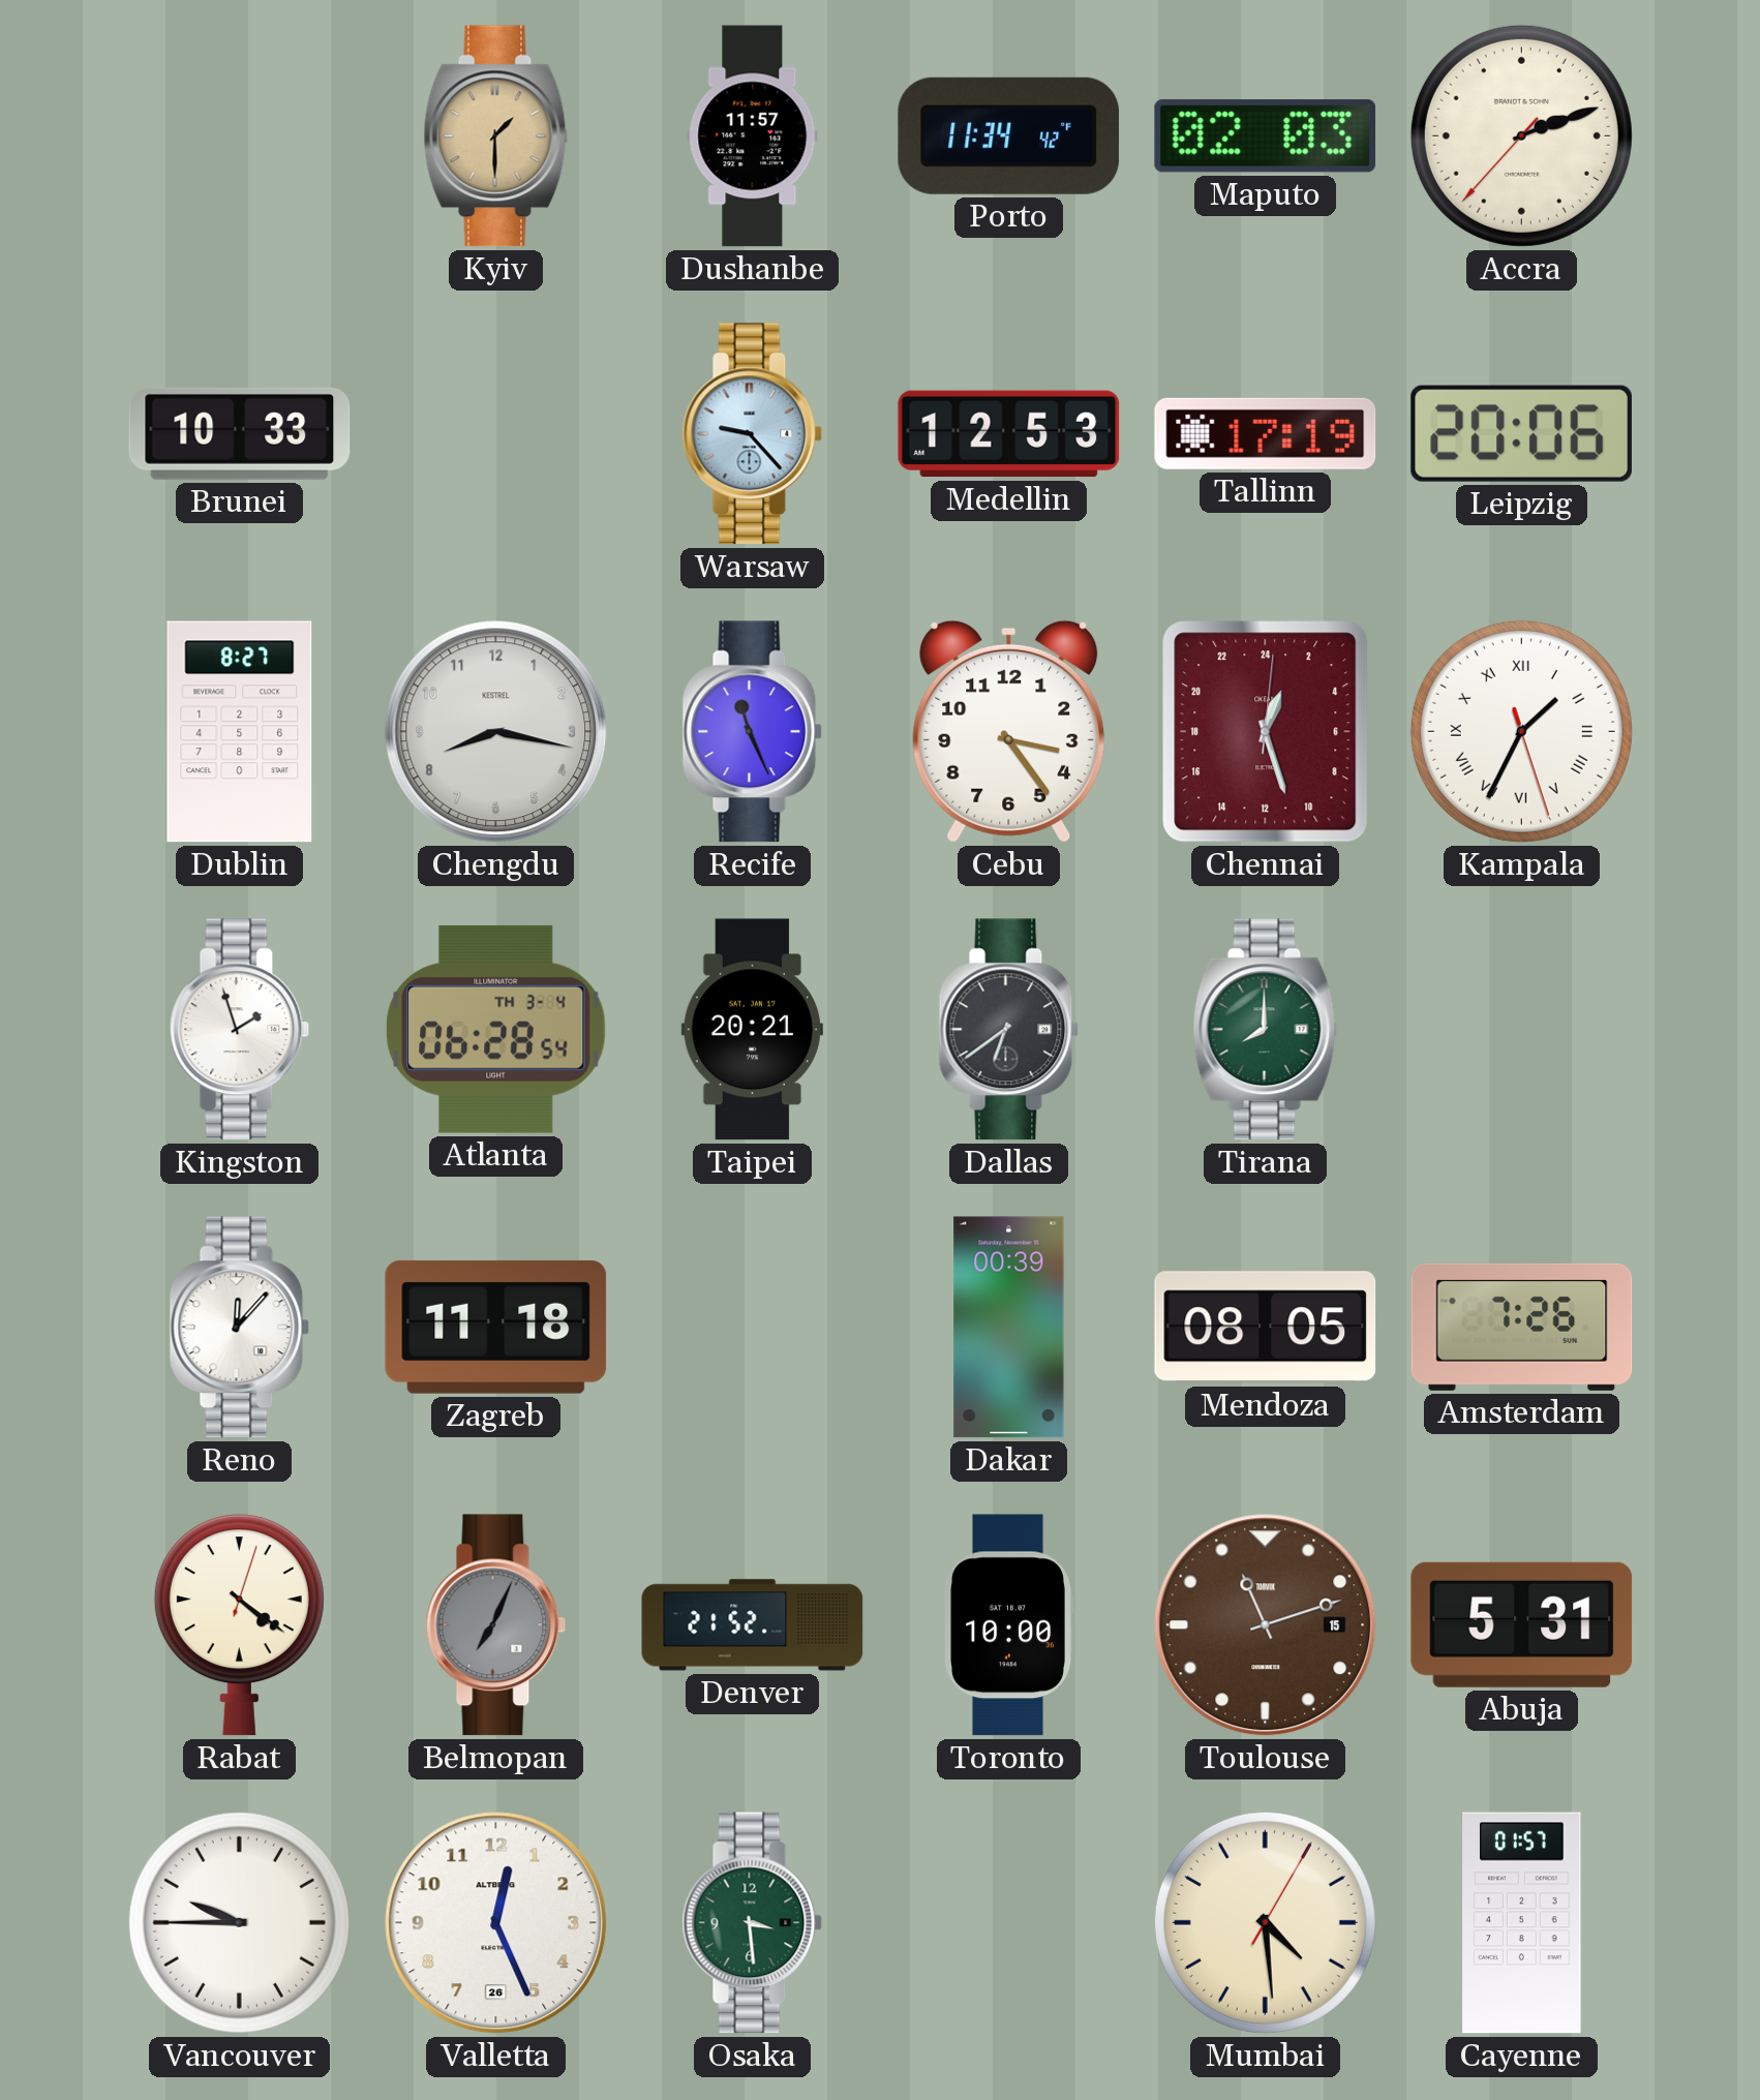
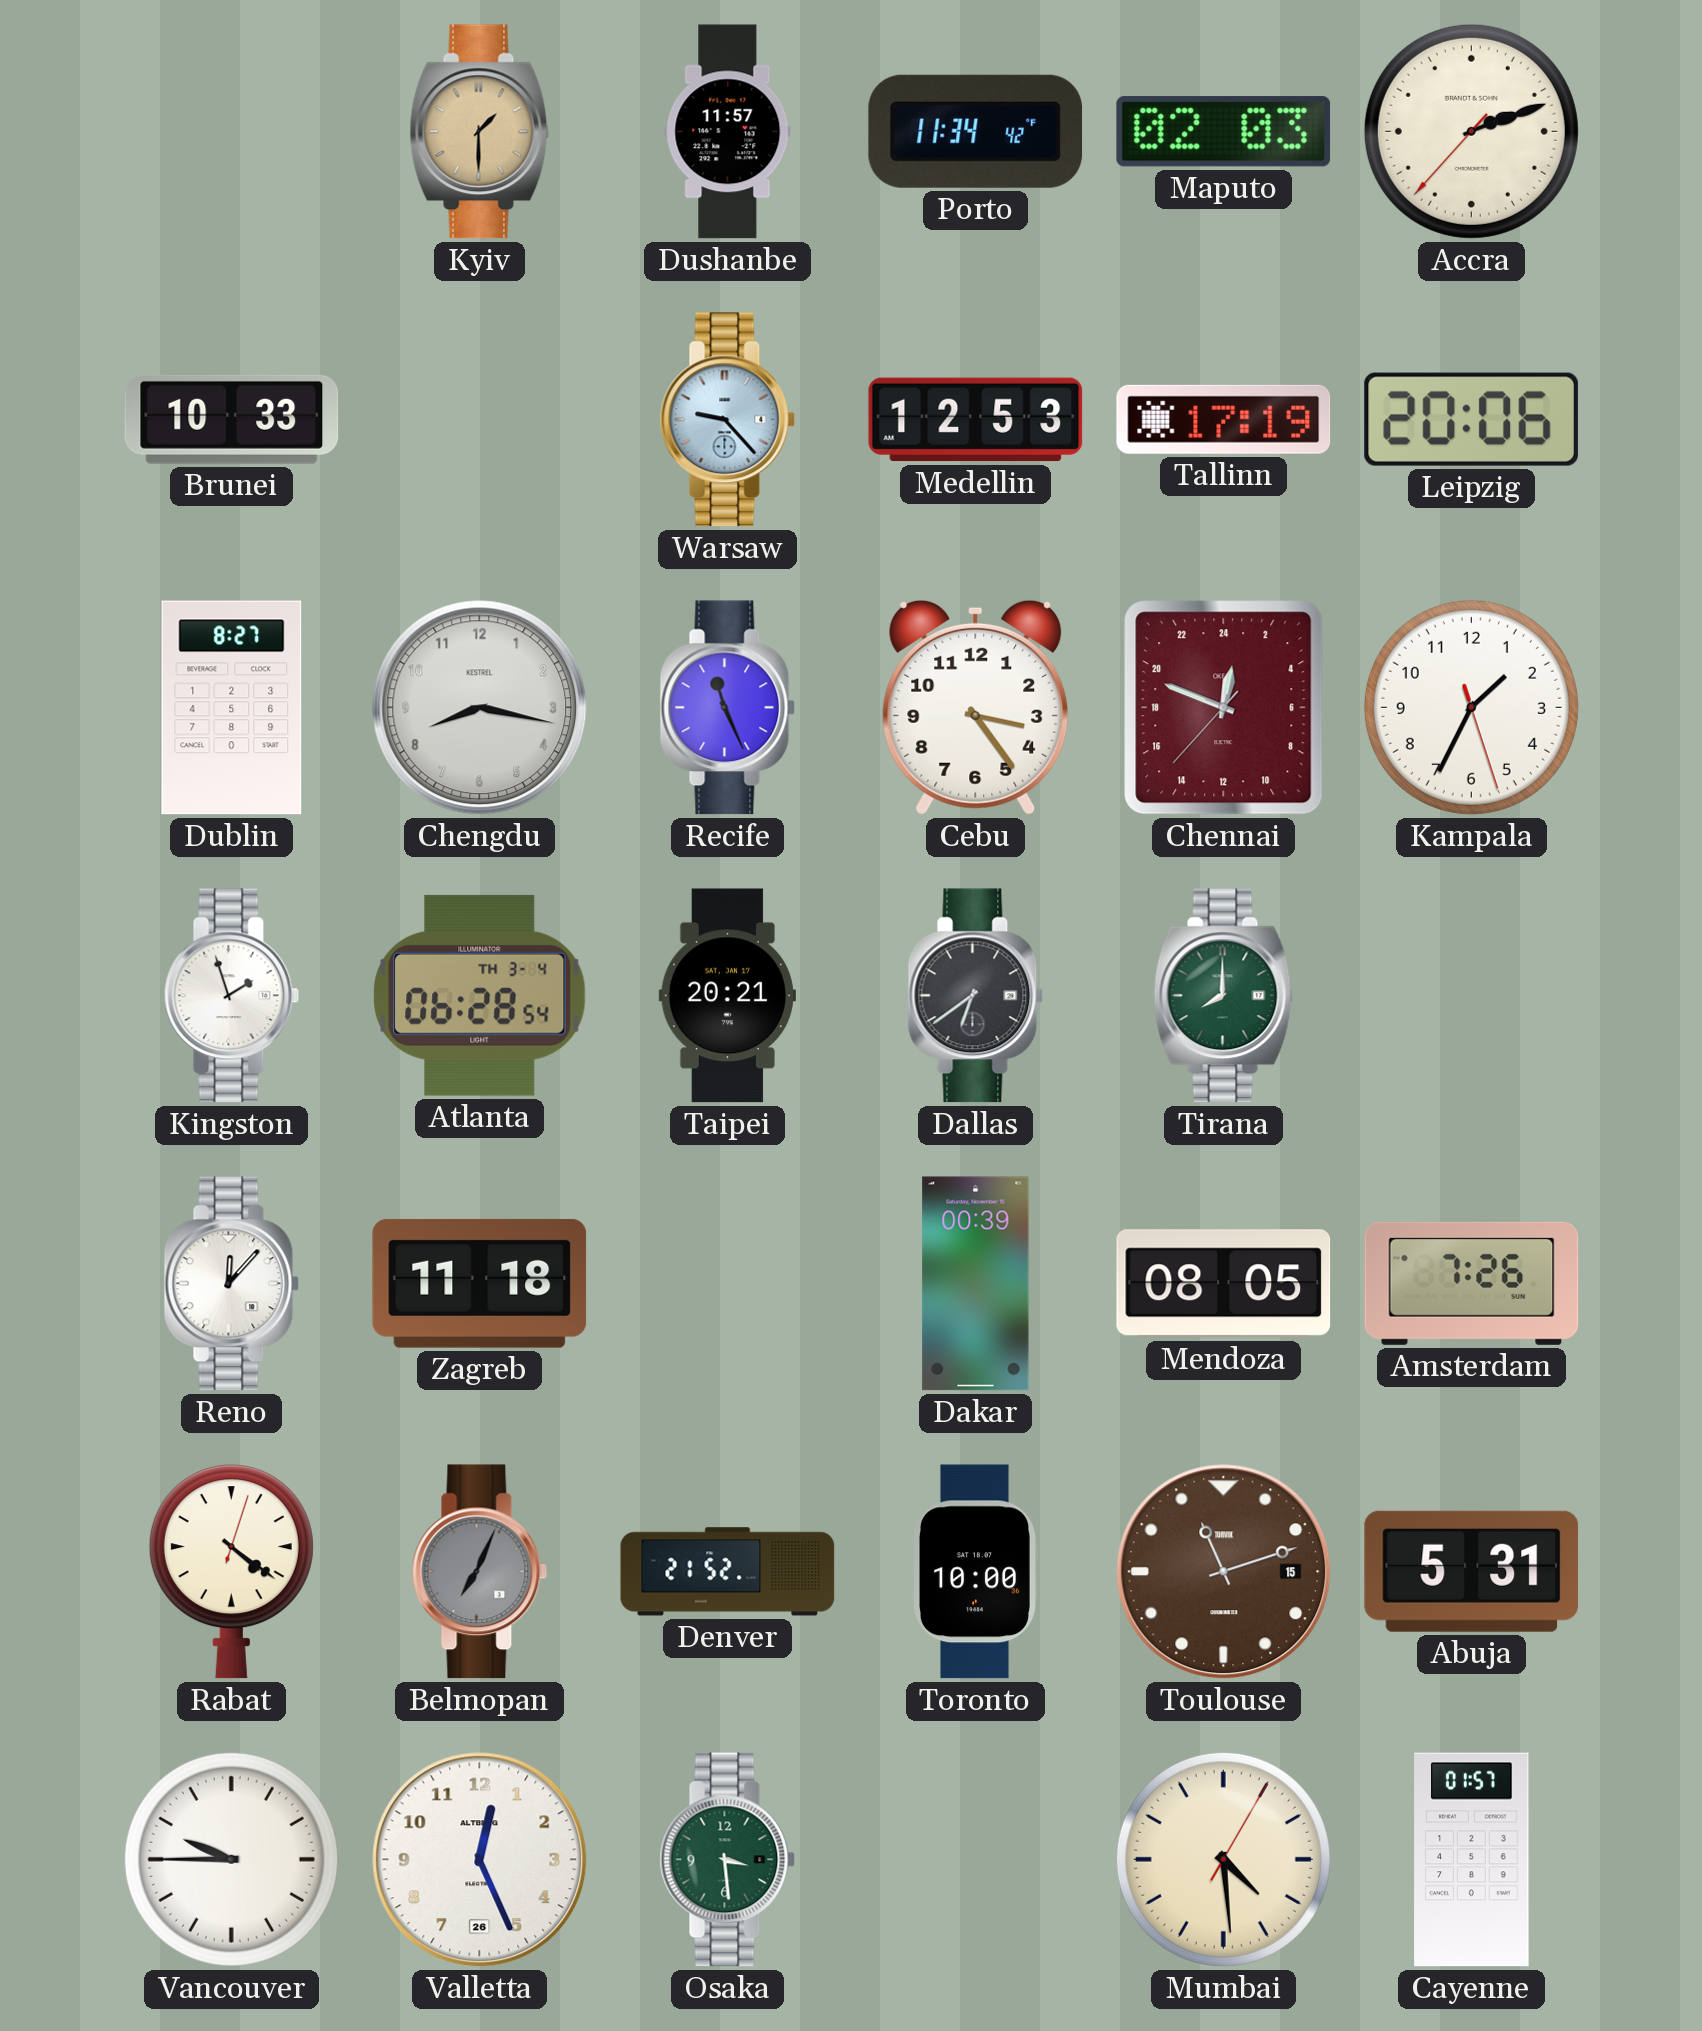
Chennai: 1:27 -> 0:48 (1224, 708)
Kampala numerals: Roman -> Arabic (1471, 707)
